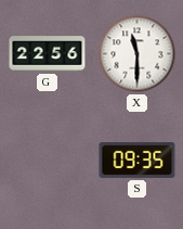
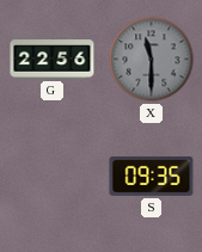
X dial: white -> grey (152, 60)
